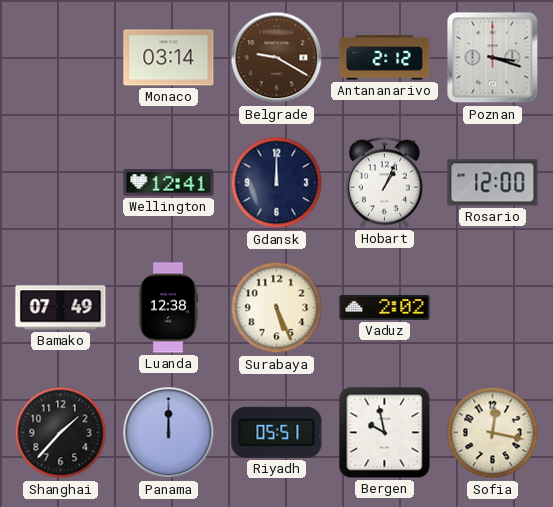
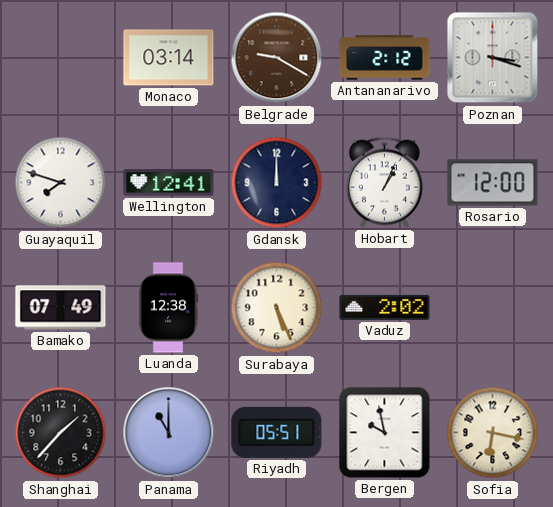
Guayaquil: none -> 7:48 (61, 183)
Panama: 12:00 -> 11:00 (169, 433)
Sofia: 12:17 -> 6:17 (493, 433)
